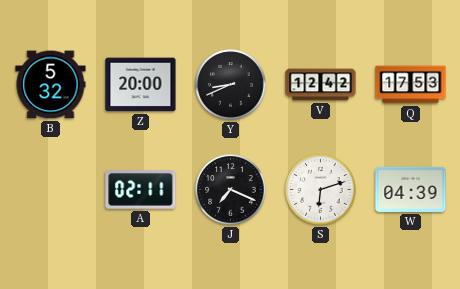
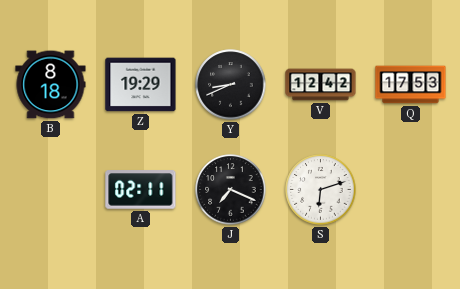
B: 5:32 -> 8:18 (51, 85)
Z: 20:00 -> 19:29 (141, 85)
W: 04:39 -> none (411, 189)
